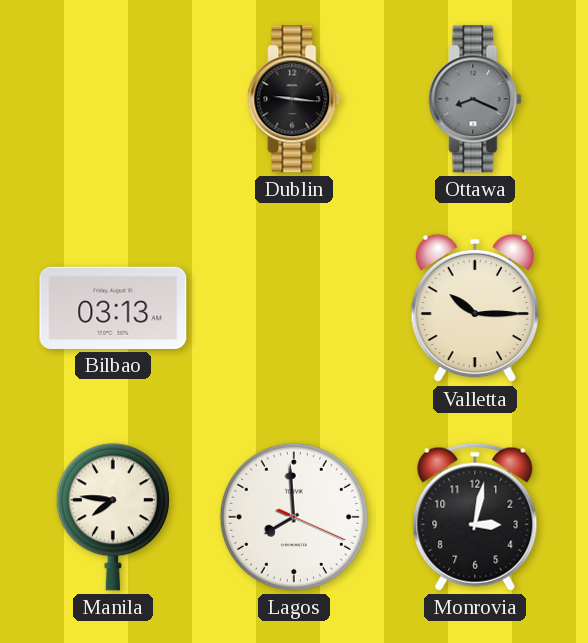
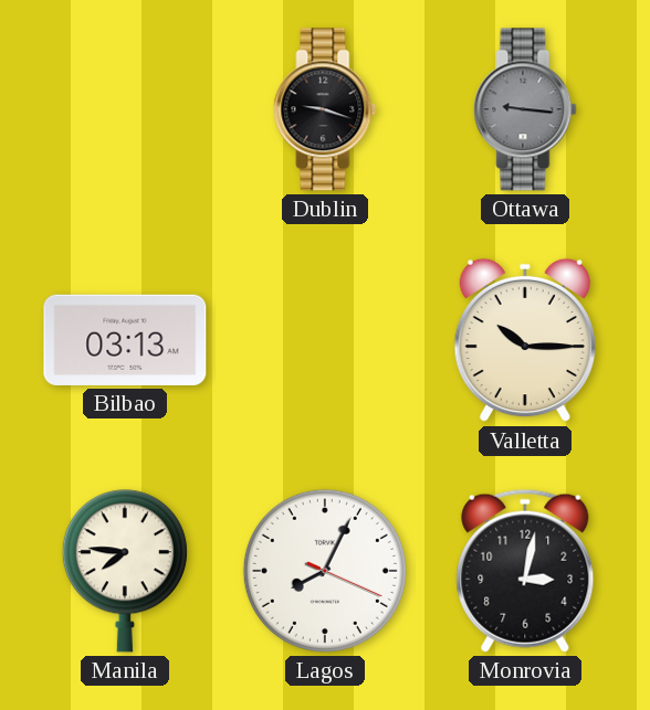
Dublin: 9:16 -> 9:18 (325, 109)
Ottawa: 8:19 -> 9:16 (525, 109)
Lagos: 7:59 -> 8:04 (325, 571)
